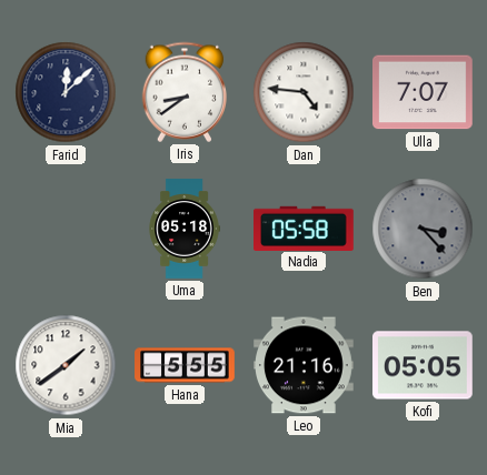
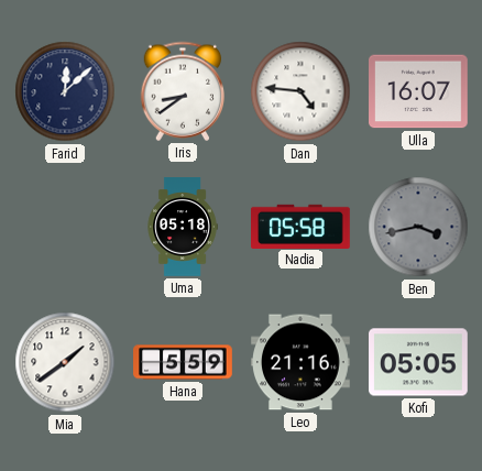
Ulla: 7:07 -> 16:07 (419, 91)
Ben: 3:23 -> 3:43 (418, 227)
Hana: 5:55 -> 5:59 (183, 362)
